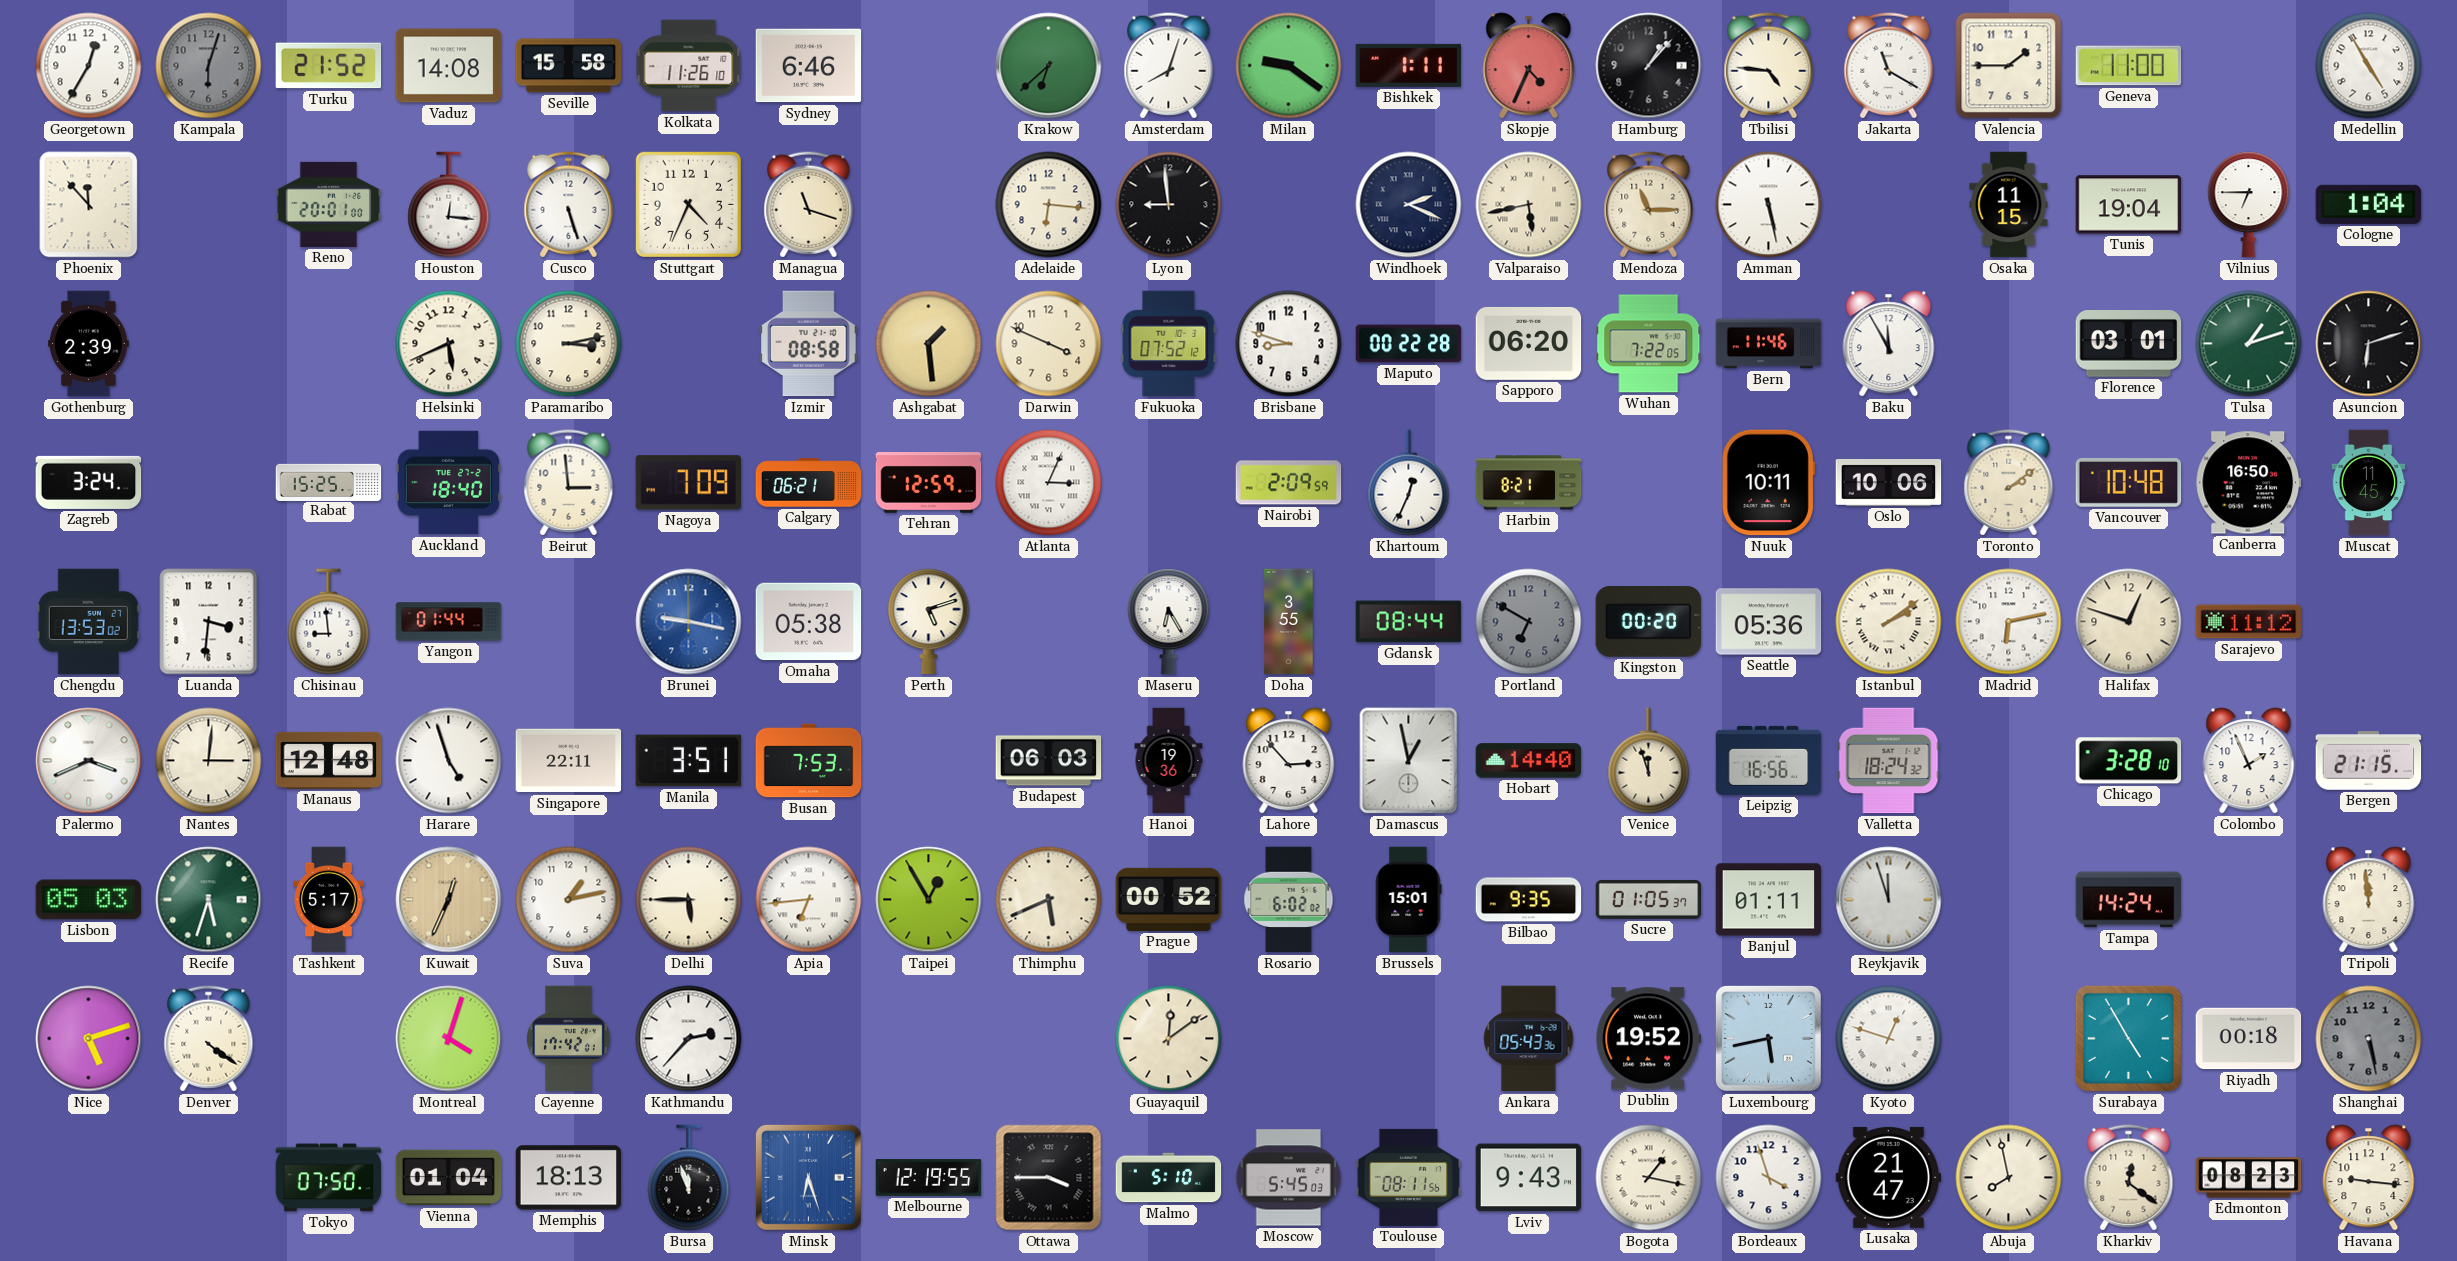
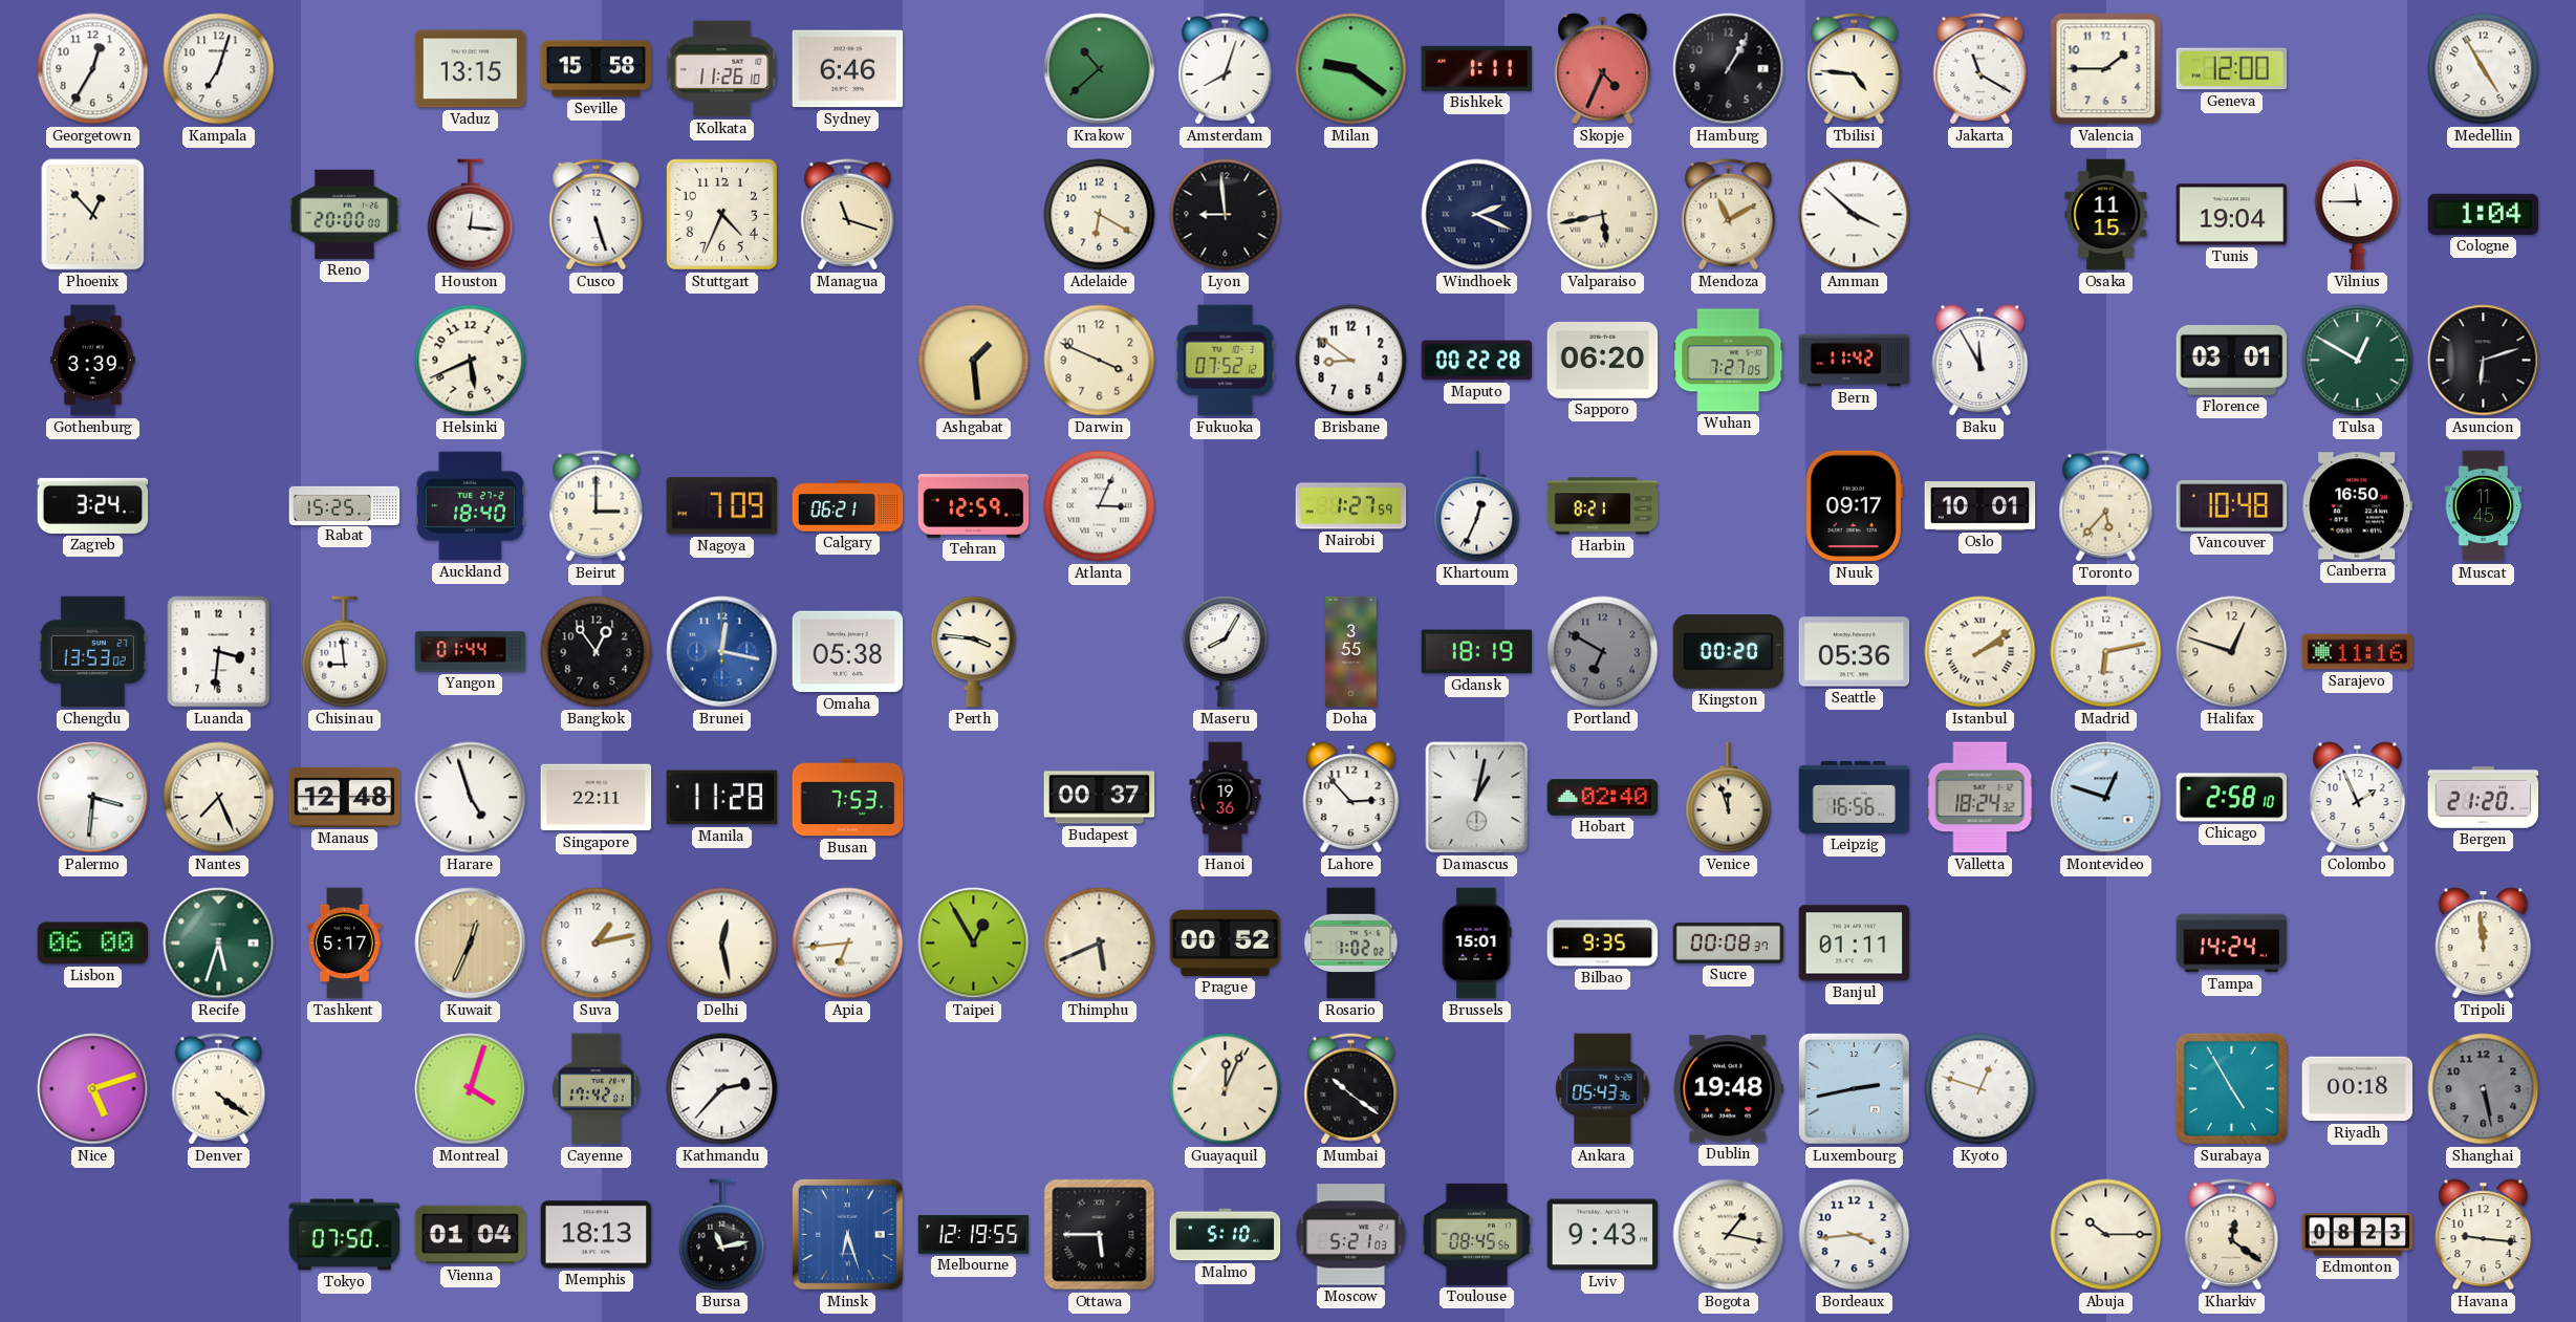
Kampala: 6:03 -> 7:03 (219, 69)
Kampala dial: grey -> white (219, 69)
Turku: 21:52 -> none (329, 66)
Vaduz: 14:08 -> 13:15 (471, 69)
Krakow: 6:38 -> 10:38 (1100, 69)
Hamburg: 1:07 -> 1:05 (1729, 69)
Geneva: 11:00 -> 12:00 (2232, 69)
Phoenix: 11:53 -> 12:53 (93, 215)
Reno: 20:01 -> 20:00 (345, 214)
Adelaide: 6:16 -> 6:20 (1100, 215)
Mendoza: 11:15 -> 11:10 (1729, 215)
Amman: 5:28 -> 3:52 (1855, 215)
Vilnius: 6:45 -> 11:45 (2358, 215)
Gothenburg: 2:39 -> 3:39 (93, 361)
Paramaribo: 3:13 -> none (569, 344)
Izmir: 08:58 -> none (809, 344)
Brisbane: 8:48 -> 8:51 (1351, 361)
Wuhan: 7:22 -> 7:27 (1729, 361)
Bern: 11:46 -> 11:42 (1855, 361)
Tulsa: 1:12 -> 12:50 (2358, 361)
Beirut: 2:59 -> 3:00 (597, 506)
Nairobi: 2:09 -> 1:27 (1351, 506)
Nuuk: 10:11 -> 09:17 (1854, 506)
Oslo: 10:06 -> 10:01 (1980, 506)
Toronto: 2:09 -> 5:37 (2106, 506)
Bangkok: none -> 12:54 (597, 652)
Brunei: 9:17 -> 12:17 (722, 652)
Perth: 5:12 -> 3:46 (974, 652)
Maseru: 6:25 -> 8:05 (1226, 652)
Gdansk: 08:44 -> 18:19 (1477, 652)
Sarajevo: 11:12 -> 11:16 (2358, 652)
Palermo: 3:41 -> 3:31 (93, 798)
Nantes: 3:01 -> 7:26 (219, 798)
Manila: 3:51 -> 11:28 (722, 798)
Budapest: 06:03 -> 00:37 (1100, 798)
Damascus: 12:58 -> 1:02 (1477, 798)
Hobart: 14:40 -> 02:40 (1603, 798)
Montevideo: none -> 12:48 (2106, 798)
Chicago: 3:28 -> 2:58 (2232, 798)
Bergen: 21:15 -> 21:20 (2484, 798)
Lisbon: 05:03 -> 06:00 (93, 944)
Delhi: 5:45 -> 12:28 (722, 944)
Rosario: 6:02 -> 1:02 (1351, 944)
Sucre: 01:05 -> 00:08 (1729, 942)
Reykjavik: 11:57 -> none (1889, 900)
Guayaquil: 12:09 -> 12:04 (1226, 1089)
Mumbai: none -> 10:21 (1351, 1089)
Dublin: 19:52 -> 19:48 (1729, 1089)
Luxembourg: 5:43 -> 2:43 (1854, 1088)
Bursa: 11:57 -> 11:13 (722, 1235)
Ottawa: 3:45 -> 5:45 (1100, 1235)
Moscow: 5:45 -> 5:21 (1351, 1235)
Toulouse: 08:11 -> 08:45 (1477, 1234)
Bordeaux: 3:57 -> 3:44 (1855, 1235)
Lusaka: 21:47 -> none (1889, 1177)
Abuja: 7:58 -> 10:15 (2106, 1235)
